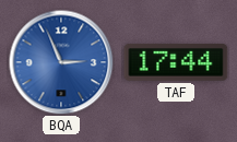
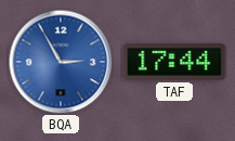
BQA: 2:56 -> 2:55 (61, 62)
